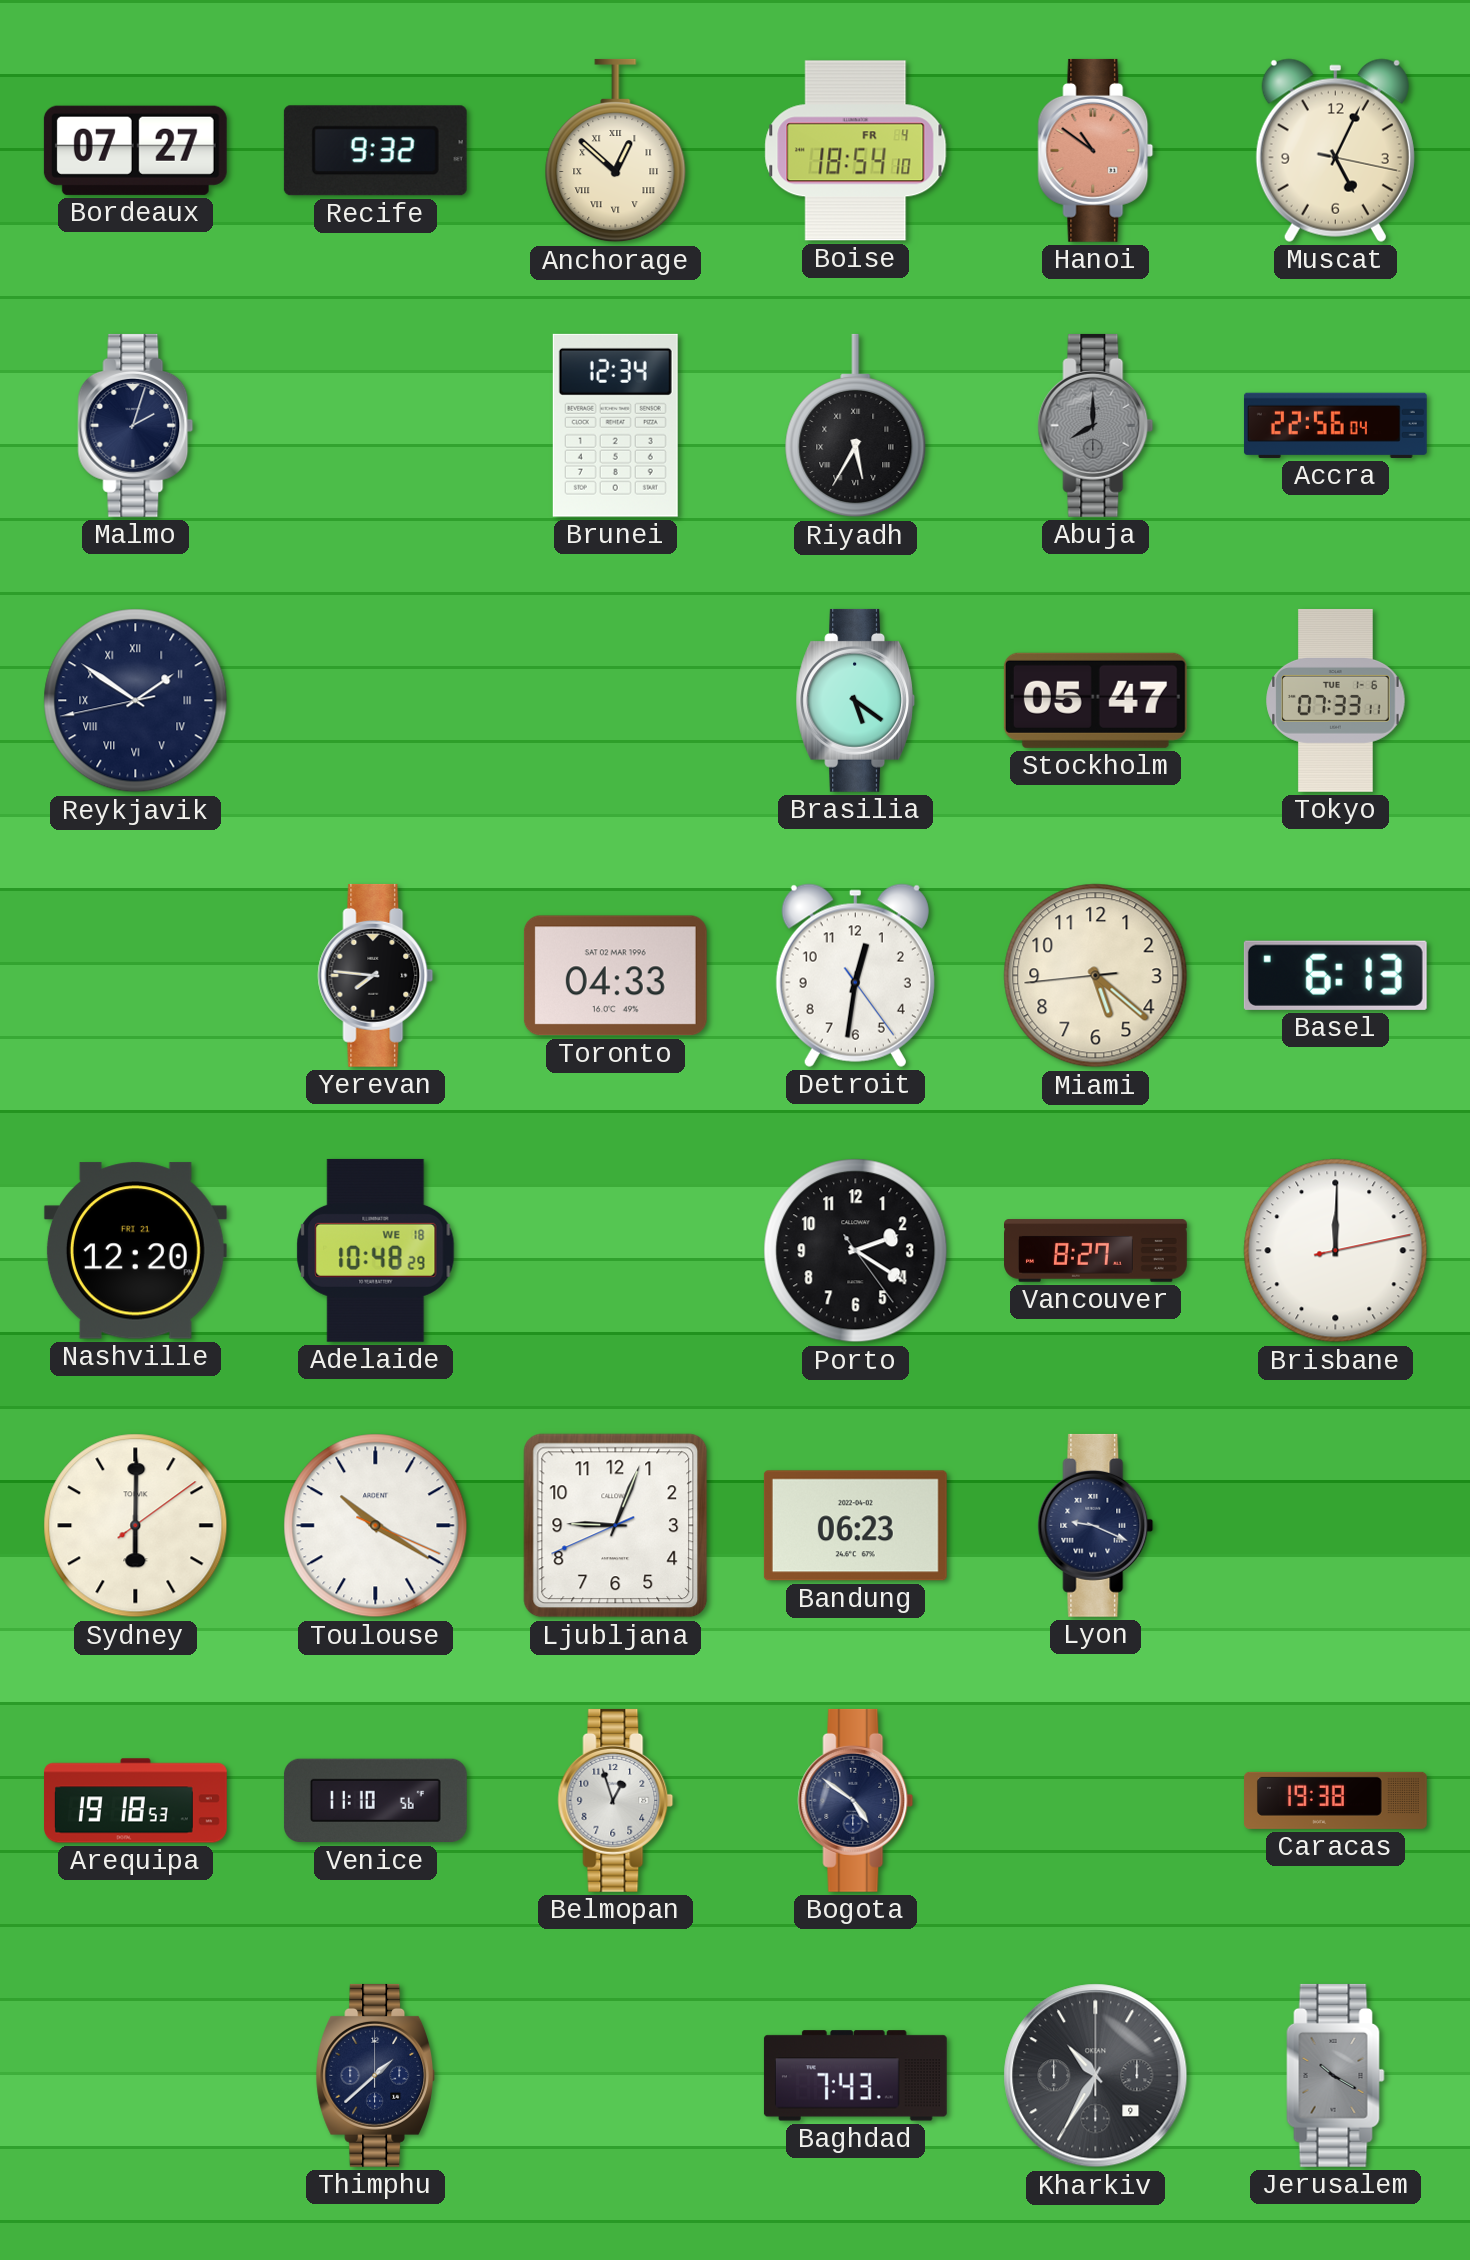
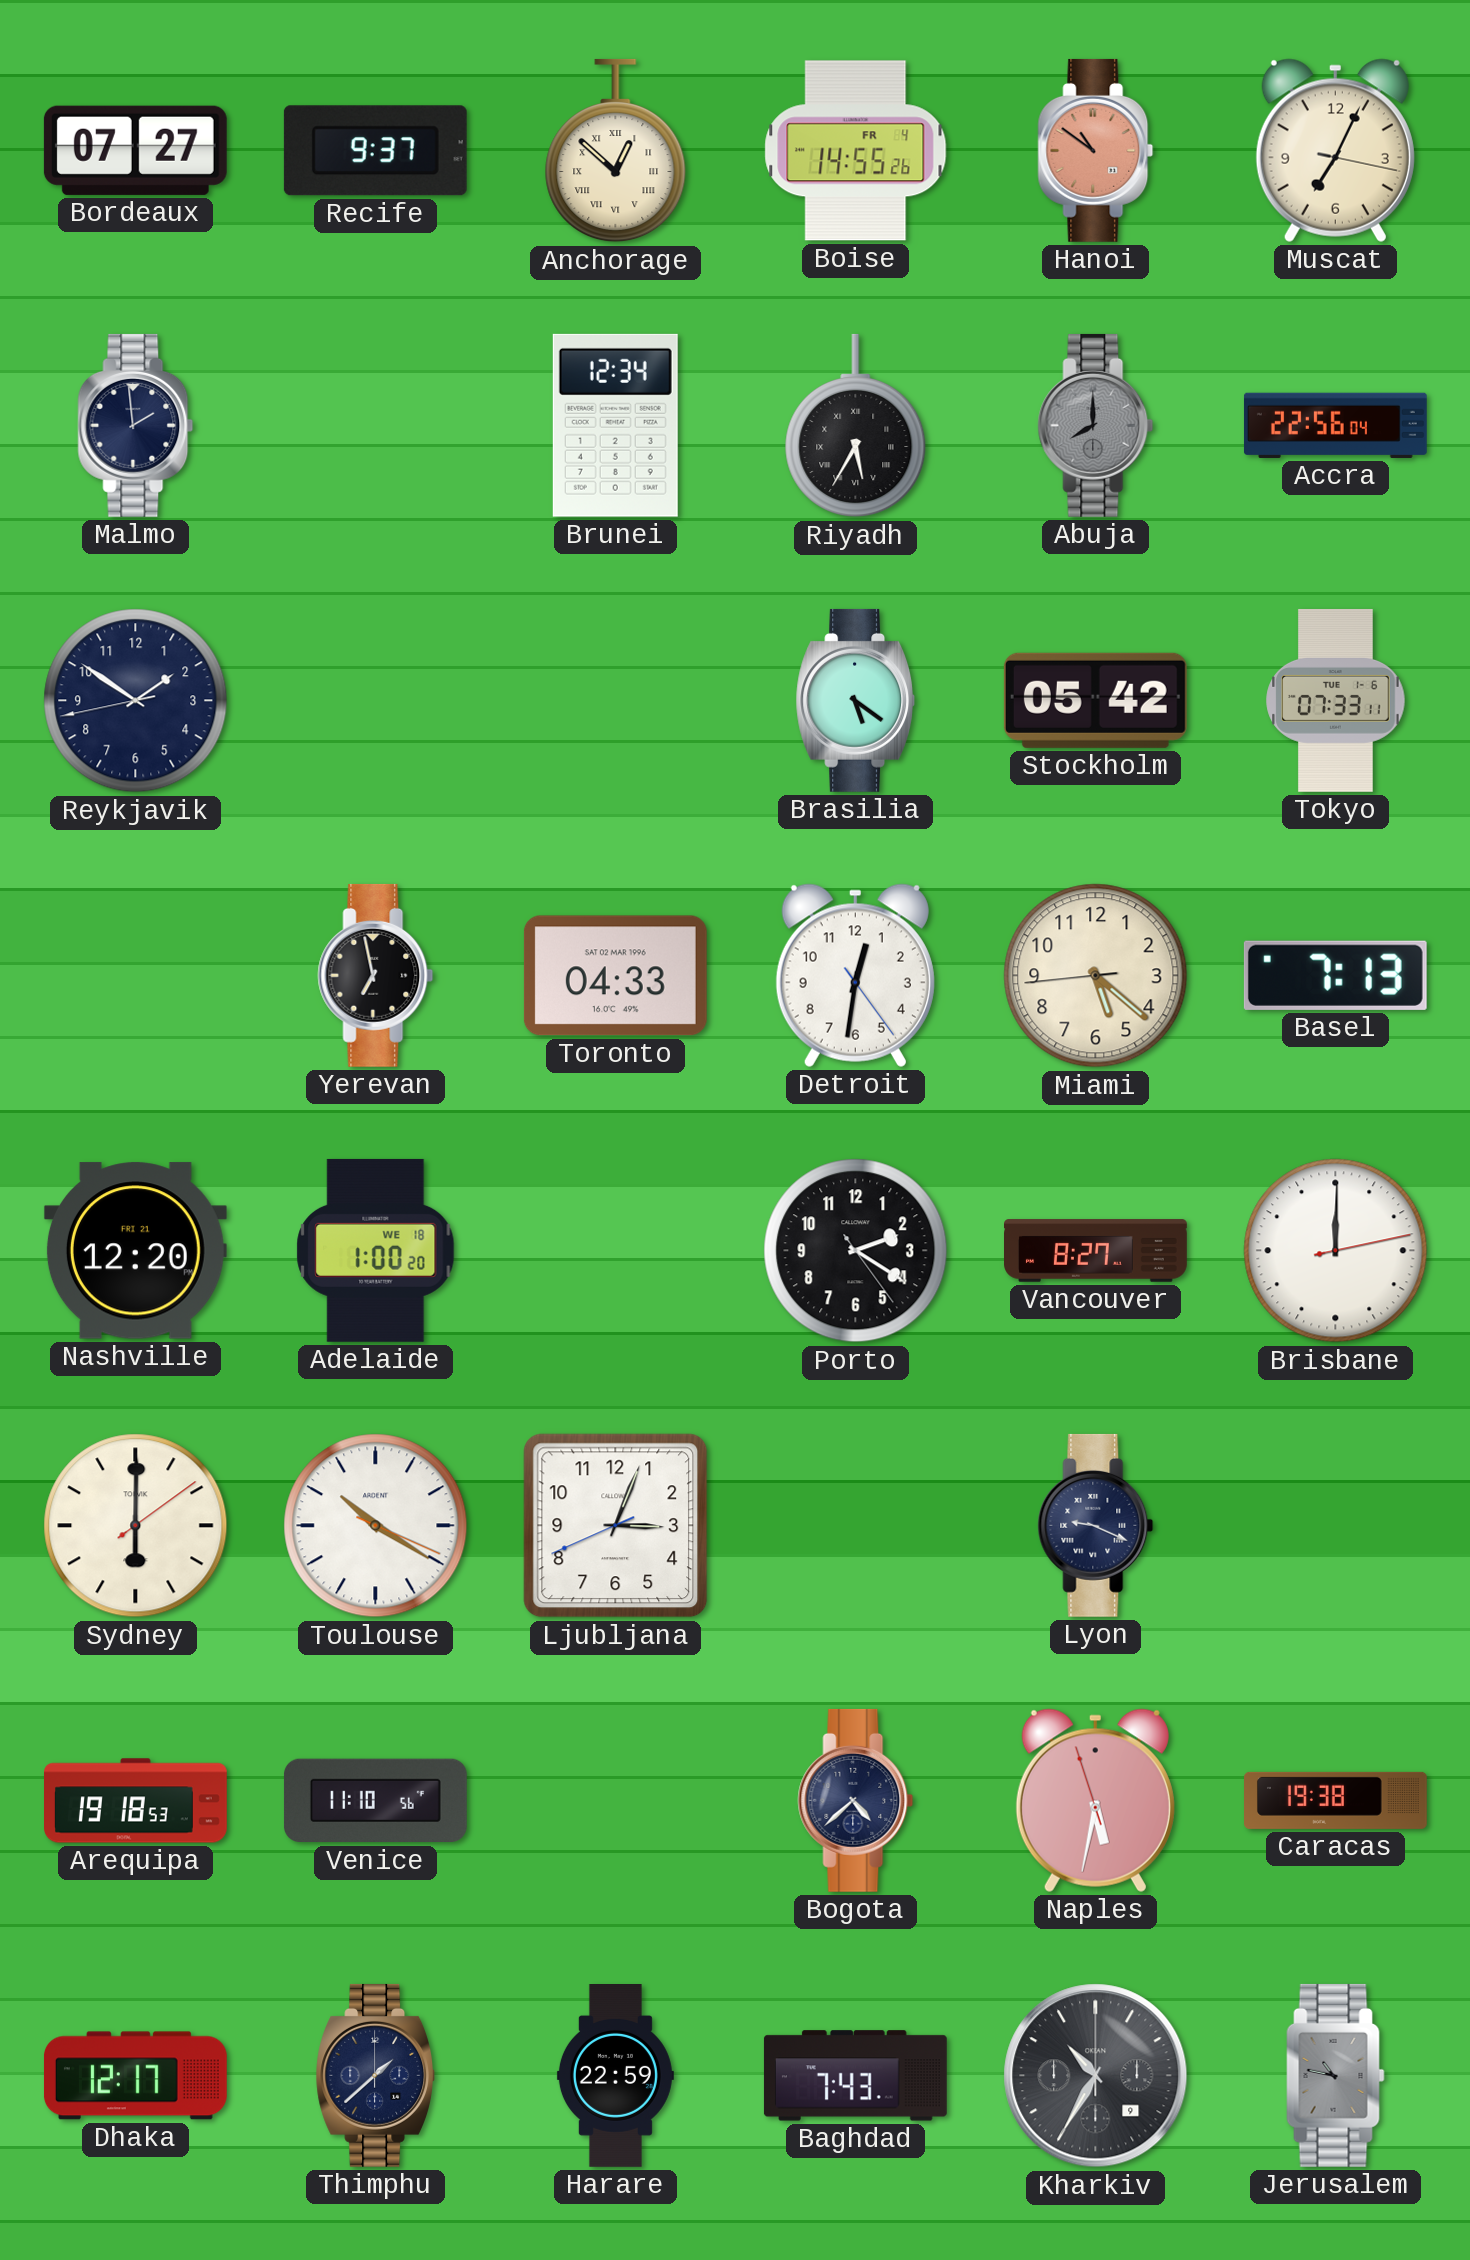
Recife: 9:32 -> 9:37 (375, 151)
Boise: 18:54 -> 14:55 (856, 151)
Muscat: 5:04 -> 7:04 (1335, 150)
Malmo: 2:03 -> 1:59 (136, 425)
Reykjavik numerals: Roman -> Arabic (136, 701)
Stockholm: 05:47 -> 05:42 (1095, 700)
Yerevan: 7:46 -> 6:58 (376, 975)
Basel: 6:13 -> 7:13 (1335, 975)
Adelaide: 10:48 -> 1:00 (376, 1250)
Ljubljana: 9:03 -> 3:03 (616, 1526)
Bandung: 06:23 -> none (855, 1526)
Belmopan: 12:57 -> none (616, 1800)
Bogota: 4:51 -> 4:38 (856, 1800)
Naples: none -> 5:31 (1095, 1800)
Dhaka: none -> 12:17 (135, 2076)
Harare: none -> 22:59 (615, 2076)
Jerusalem: 10:20 -> 10:47 (1336, 2075)
